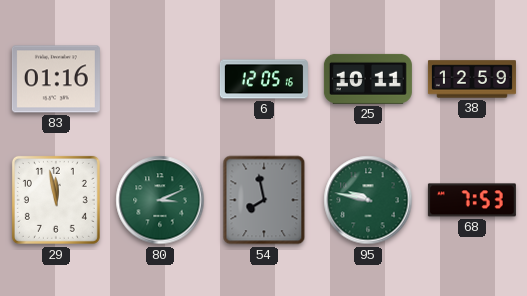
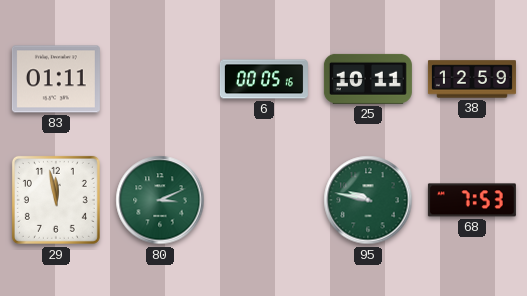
83: 01:16 -> 01:11 (56, 79)
6: 12:05 -> 00:05 (264, 79)
54: 7:58 -> none (264, 200)
